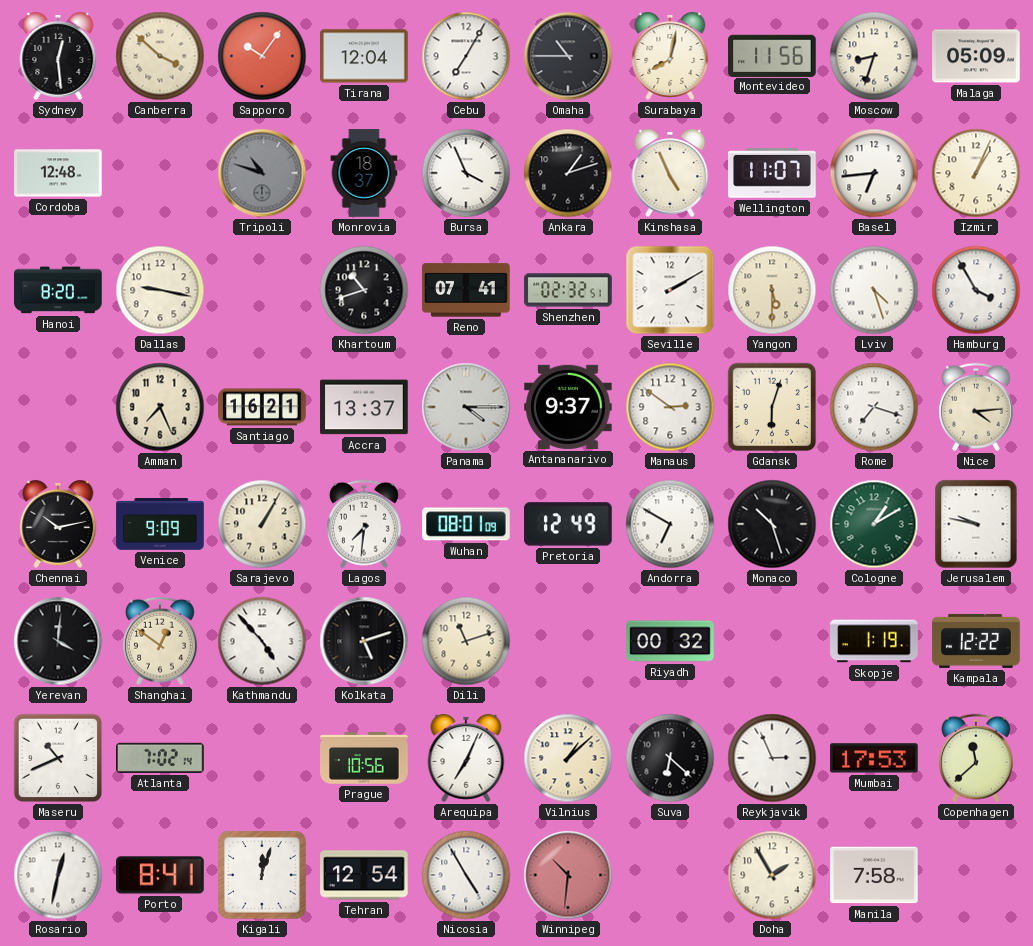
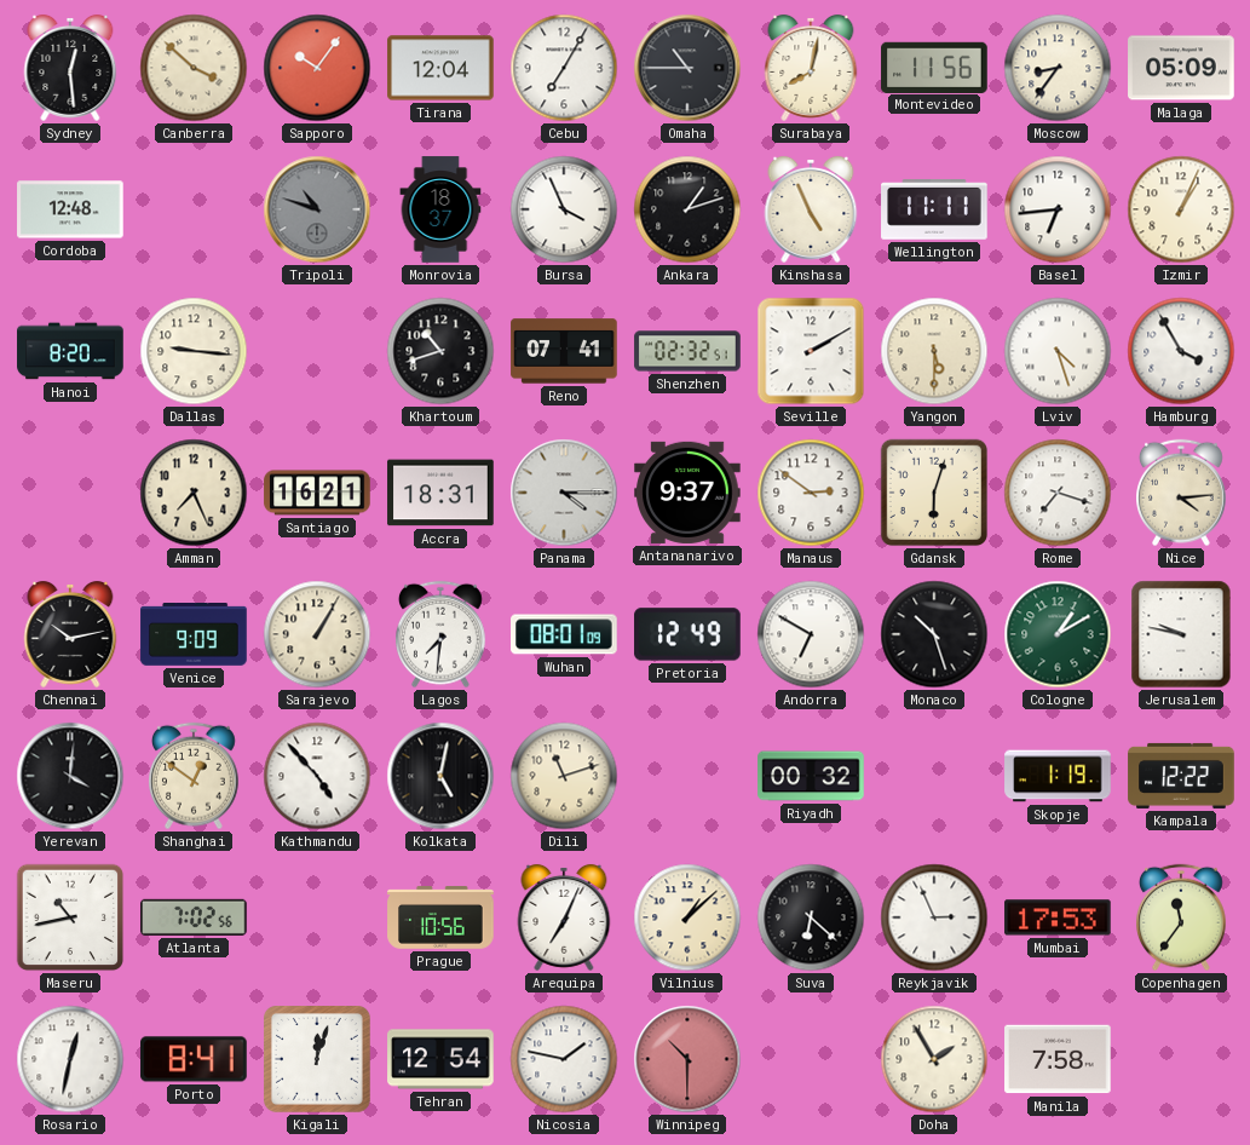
Moscow: 8:33 -> 8:36 (1058, 68)
Wellington: 11:07 -> 11:11 (934, 209)
Dallas: 9:17 -> 9:16 (194, 351)
Accra: 13:37 -> 18:31 (440, 493)
Kolkata: 5:12 -> 5:02 (440, 776)
Maseru: 10:41 -> 10:43 (70, 917)
Atlanta: 7:02:14 -> 7:02:56 (195, 917)
Copenhagen: 11:38 -> 11:36 (1182, 917)
Nicosia: 4:55 -> 1:47 (564, 1059)
Winnipeg: 10:31 -> 10:30 (687, 1059)
